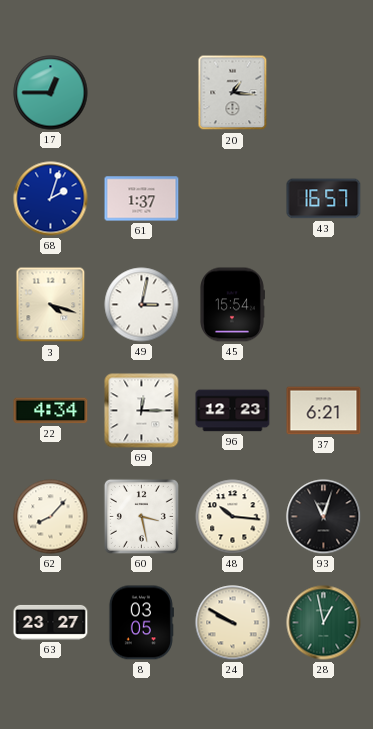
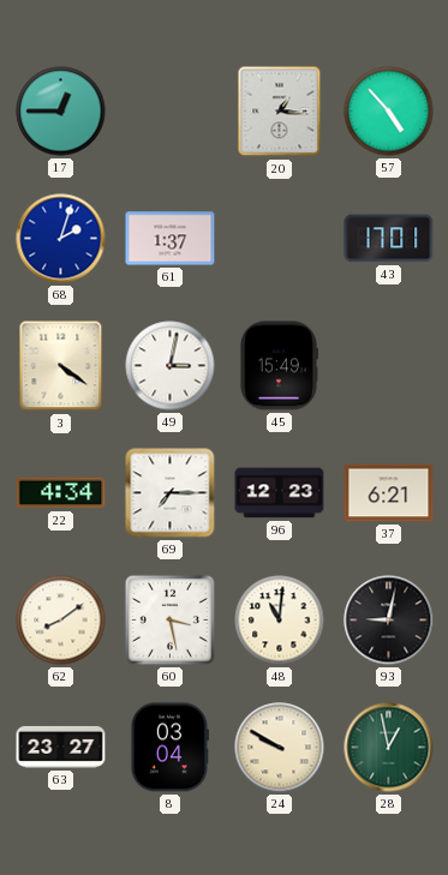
57: none -> 4:53 (389, 112)
43: 16:57 -> 17:01 (389, 239)
3: 4:18 -> 4:21 (61, 366)
45: 15:54 -> 15:49 (280, 366)
69: 12:15 -> 7:15 (171, 493)
62: 8:07 -> 8:09 (61, 621)
48: 10:16 -> 11:01 (280, 621)
93: 11:03 -> 9:02 (389, 621)
8: 03:05 -> 03:04 (169, 748)
